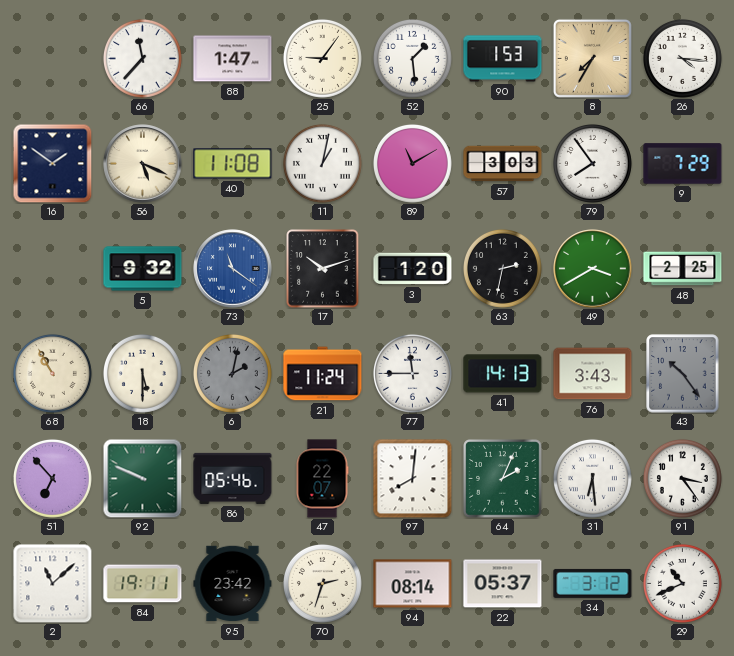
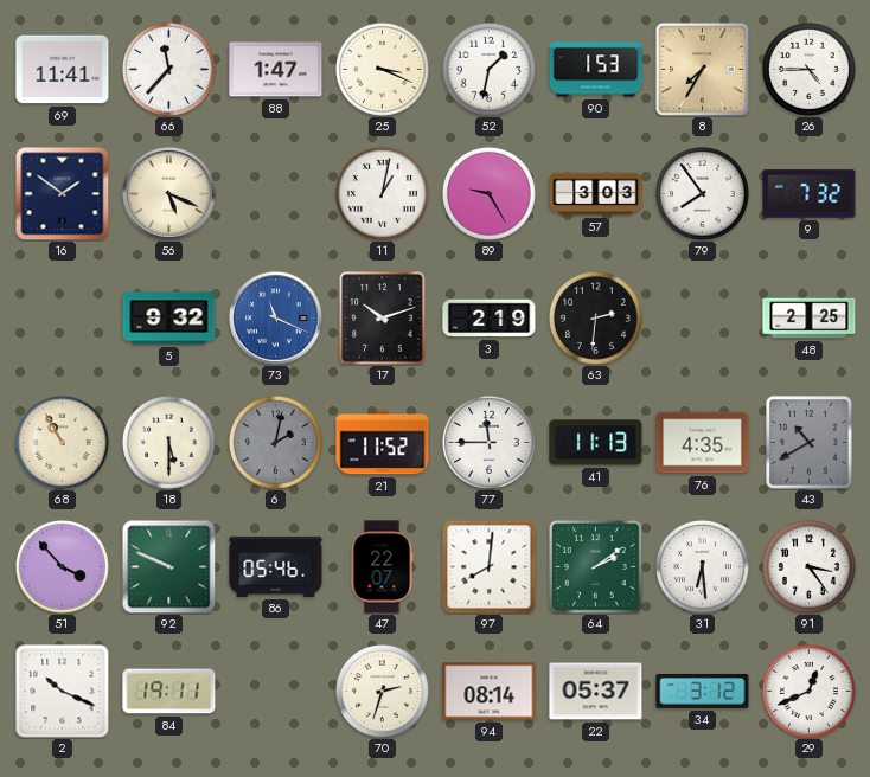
69: none -> 11:41 (63, 70)
25: 9:06 -> 3:19 (382, 69)
52: 1:29 -> 1:32 (488, 69)
26: 4:16 -> 4:45 (808, 69)
40: 11:08 -> none (233, 164)
89: 11:10 -> 9:25 (488, 193)
9: 7:29 -> 7:32 (810, 194)
73: 11:21 -> 11:19 (276, 319)
3: 1:20 -> 2:19 (490, 319)
63: 2:32 -> 2:31 (595, 317)
49: 3:40 -> none (593, 269)
21: 11:24 -> 11:52 (383, 443)
41: 14:13 -> 11:13 (596, 443)
76: 3:43 -> 4:35 (703, 443)
43: 10:24 -> 10:40 (810, 443)
51: 6:53 -> 3:53 (62, 566)
64: 2:04 -> 2:09 (596, 567)
2: 11:08 -> 10:19 (63, 692)
95: 23:42 -> none (233, 584)
29: 10:41 -> 12:41 (808, 691)
